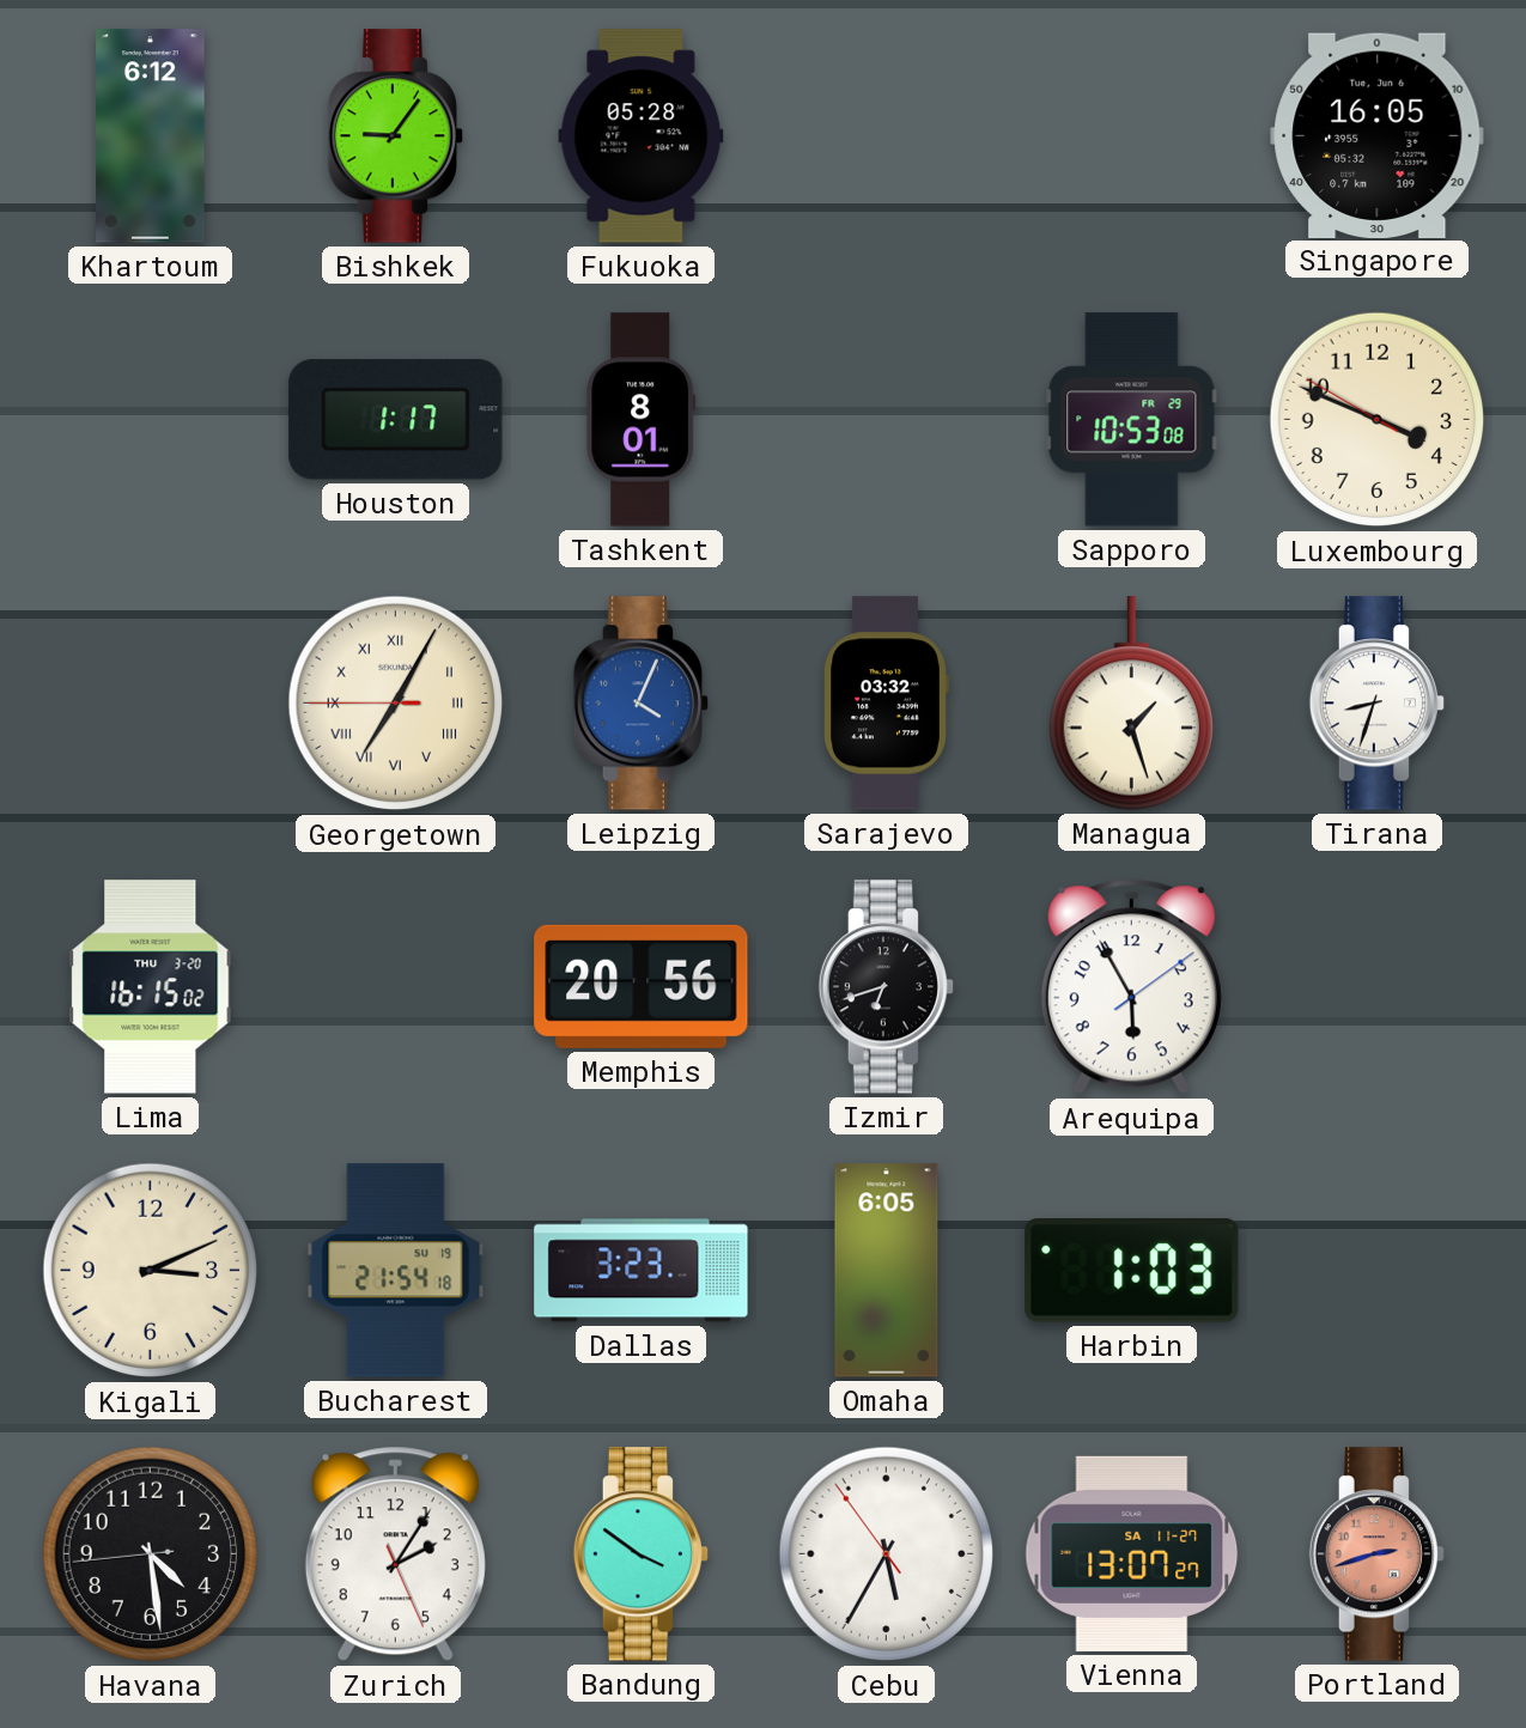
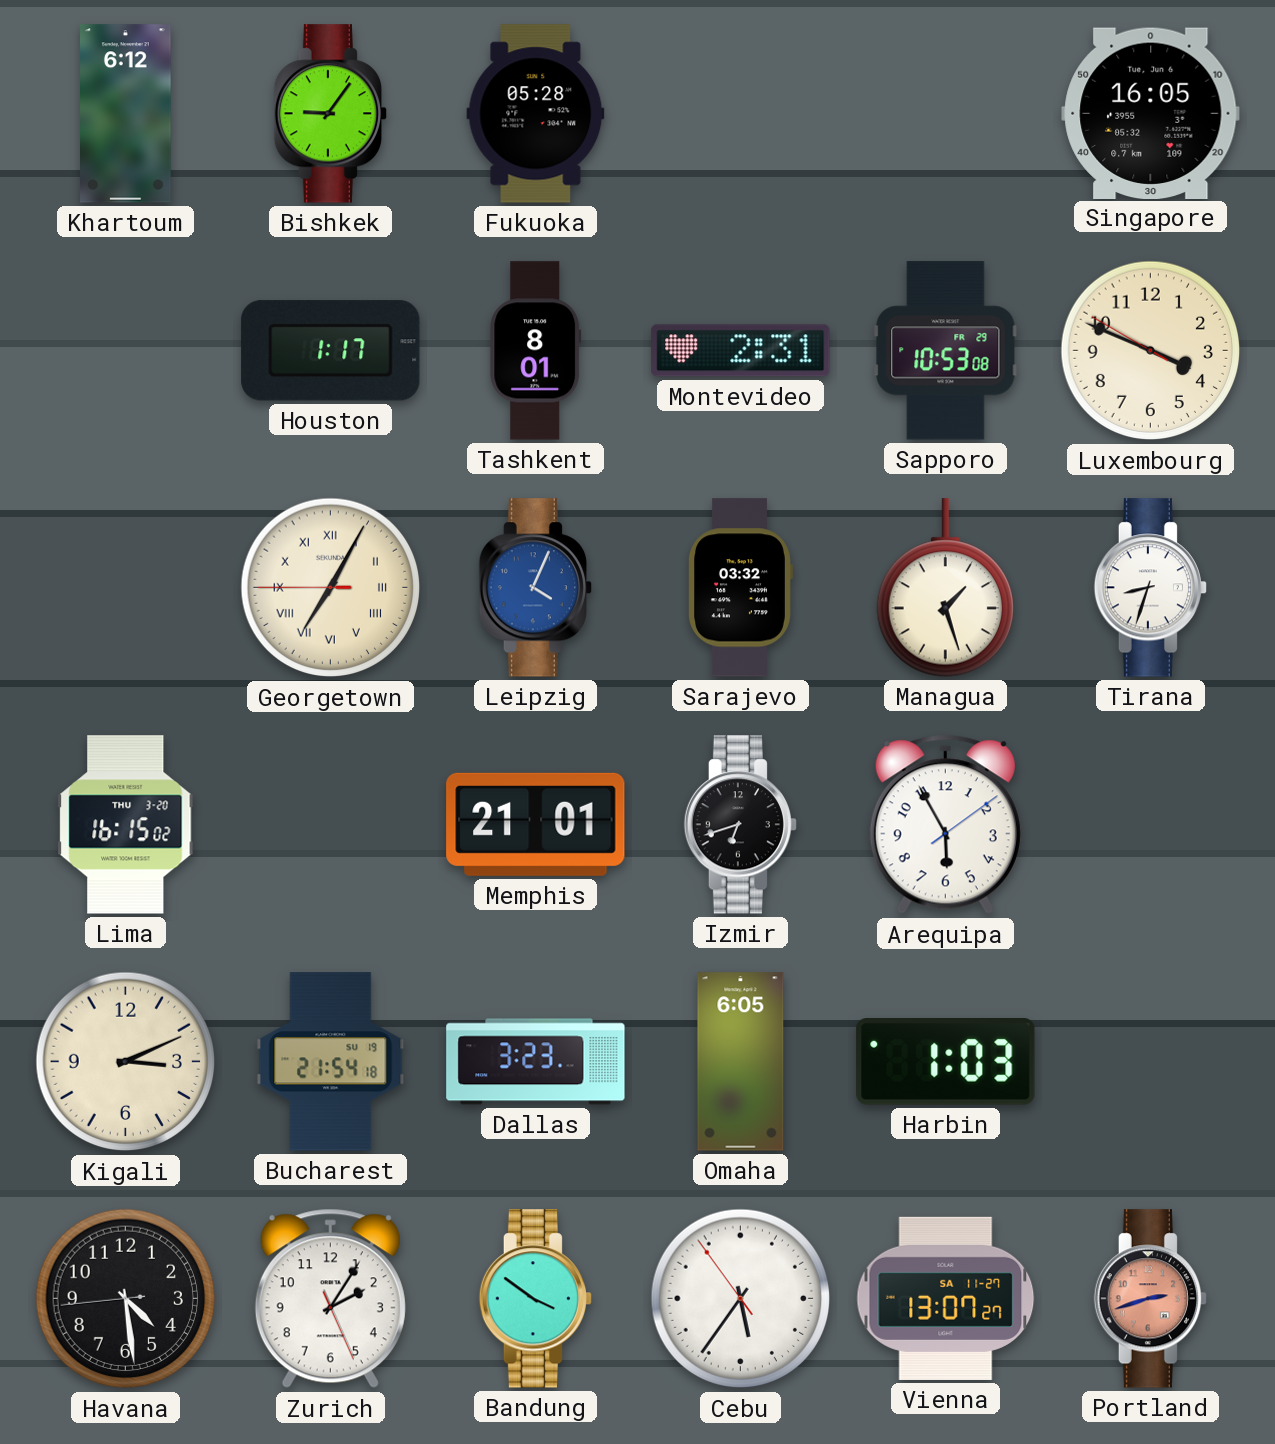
Montevideo: none -> 2:31 (741, 351)
Memphis: 20:56 -> 21:01 (536, 824)
Cebu: 5:34 -> 5:35 (741, 1299)
